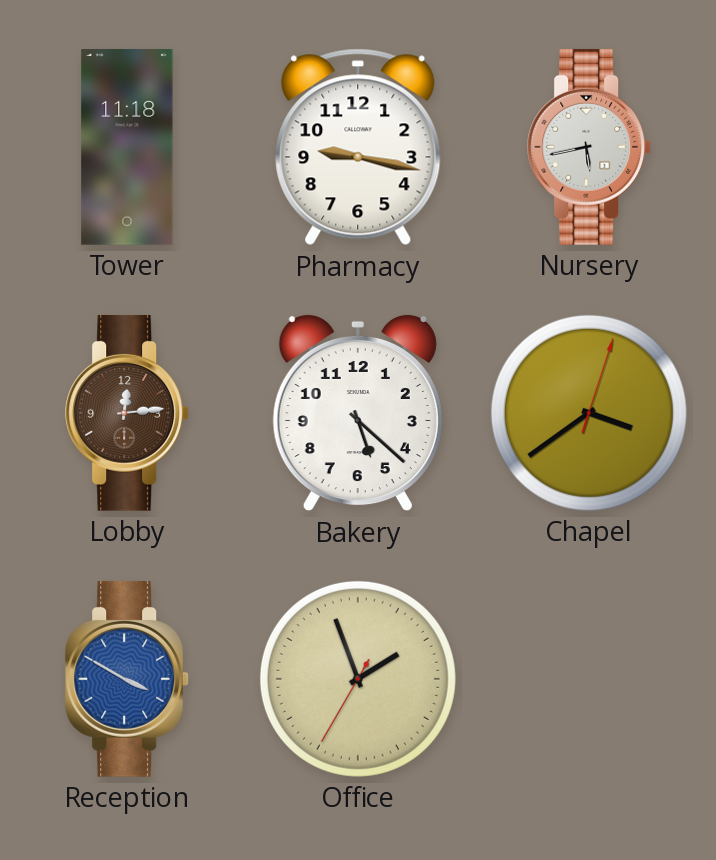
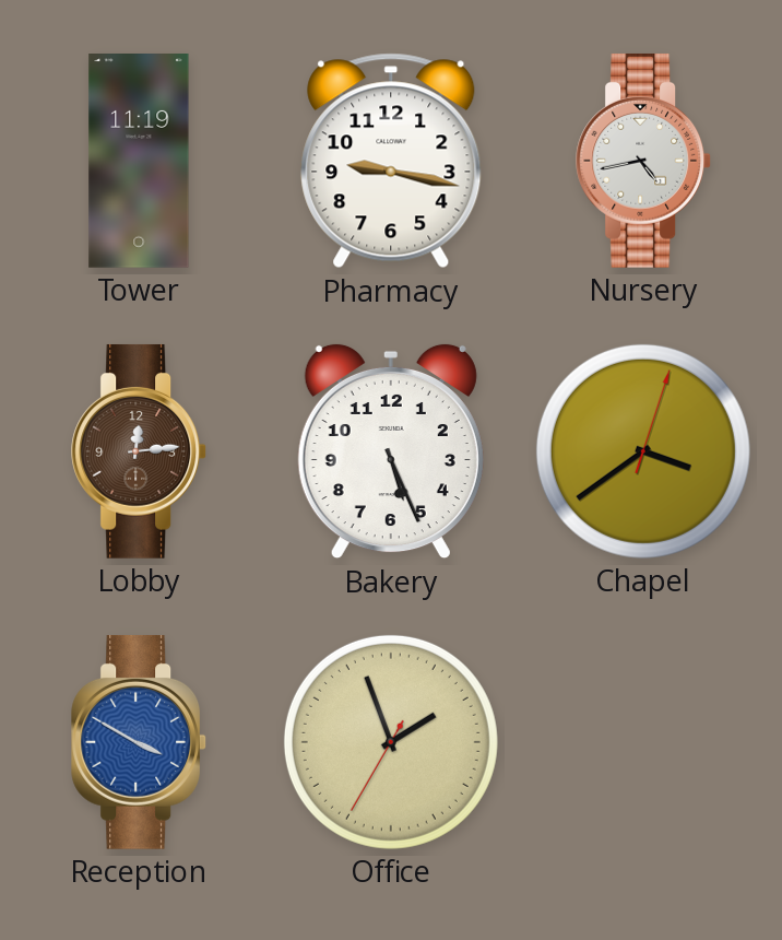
Tower: 11:18 -> 11:19 (139, 162)
Nursery: 5:43 -> 4:43 (644, 161)
Bakery: 5:22 -> 5:26 (391, 451)
